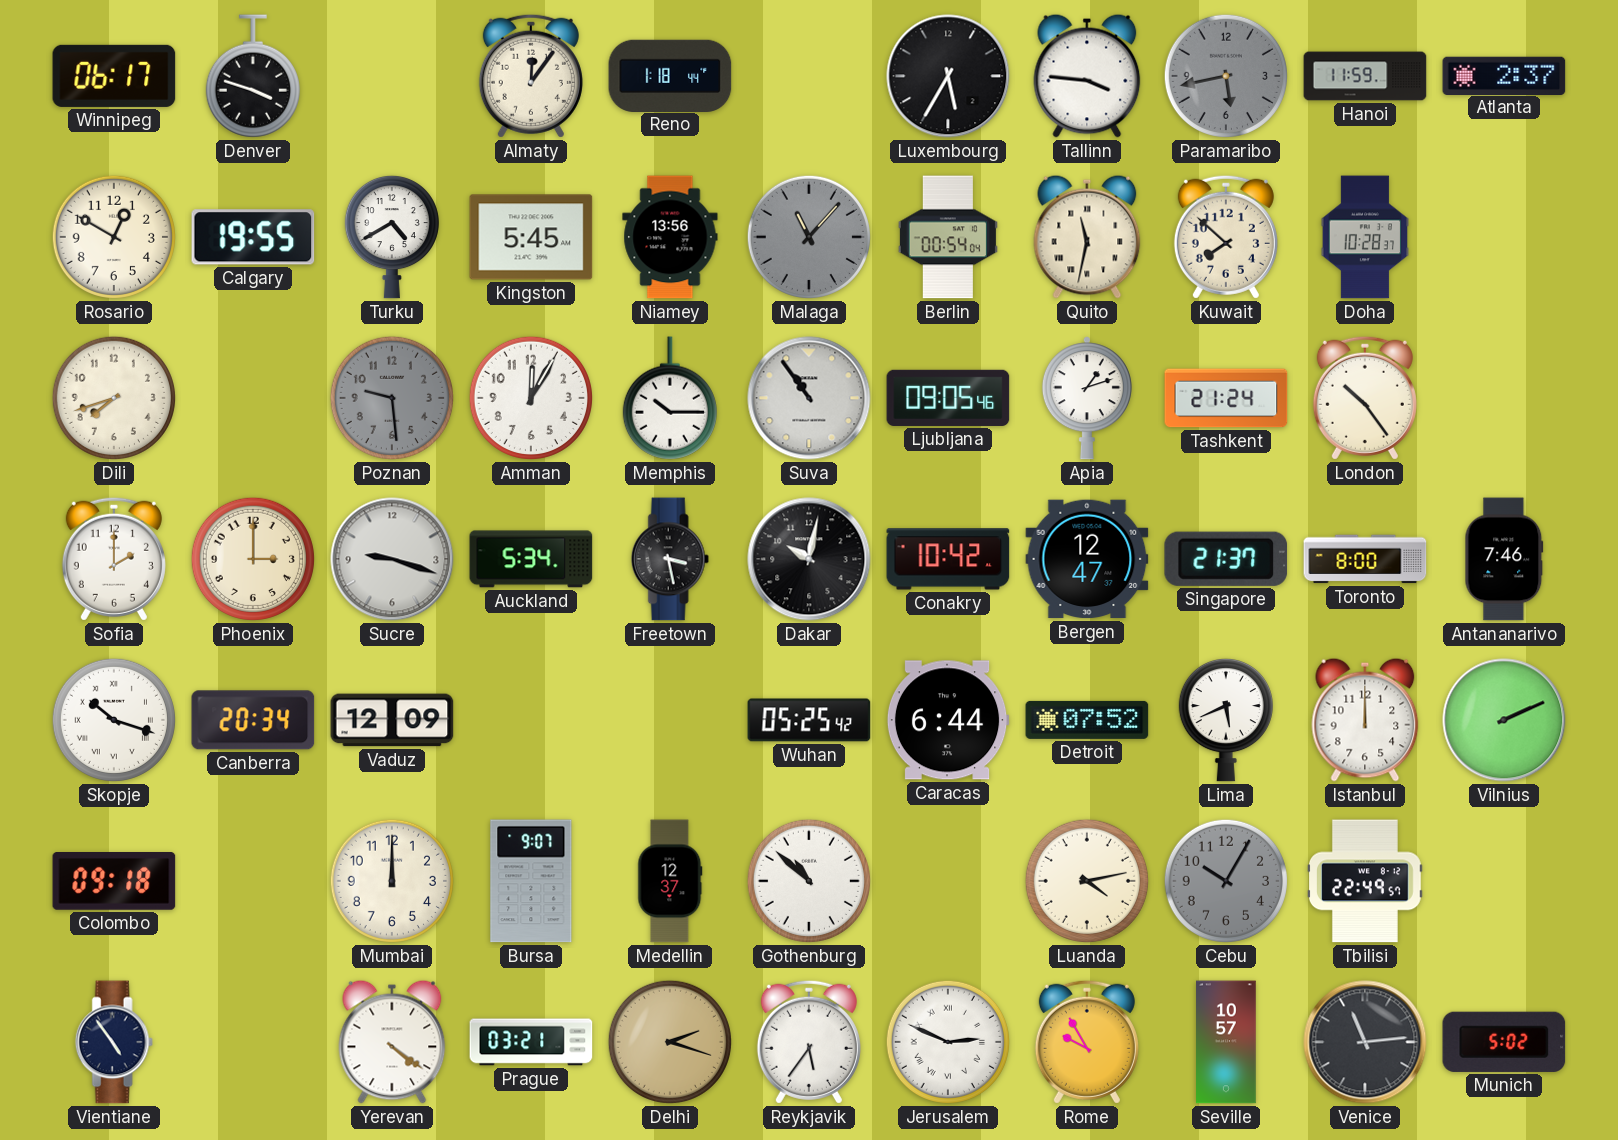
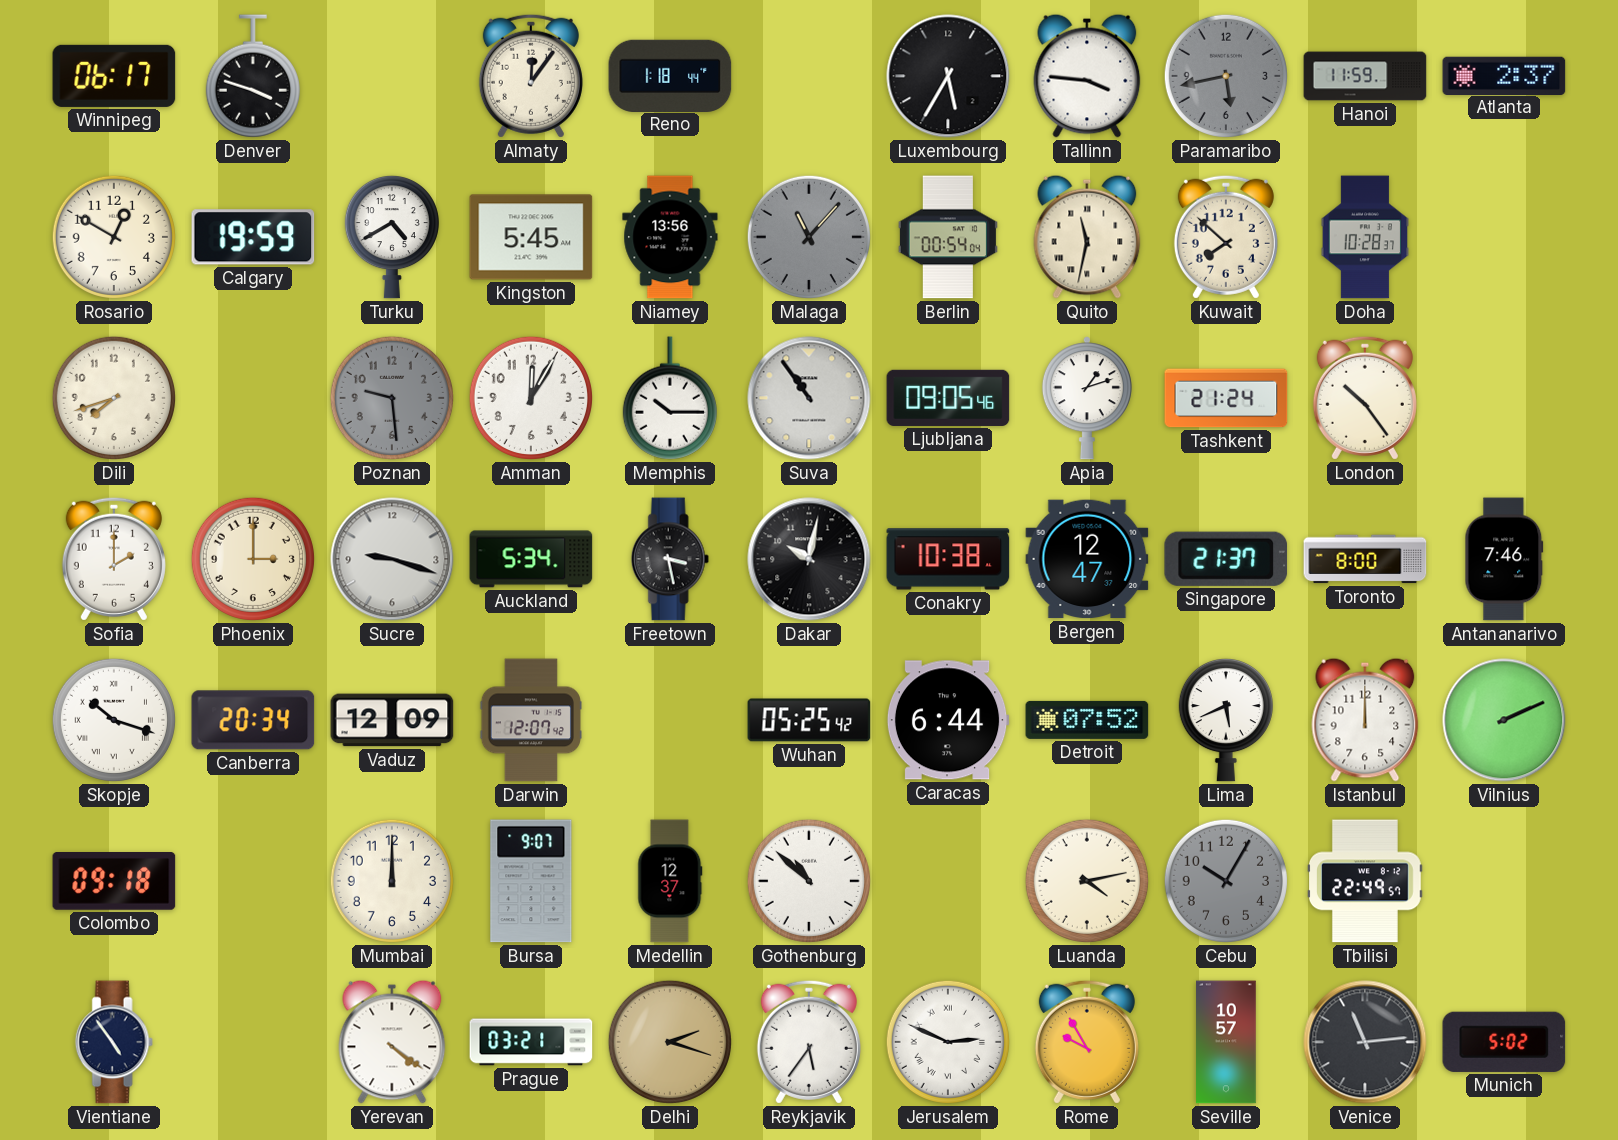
Calgary: 19:55 -> 19:59 (253, 237)
Conakry: 10:42 -> 10:38 (948, 559)
Darwin: none -> 12:07 (531, 720)
